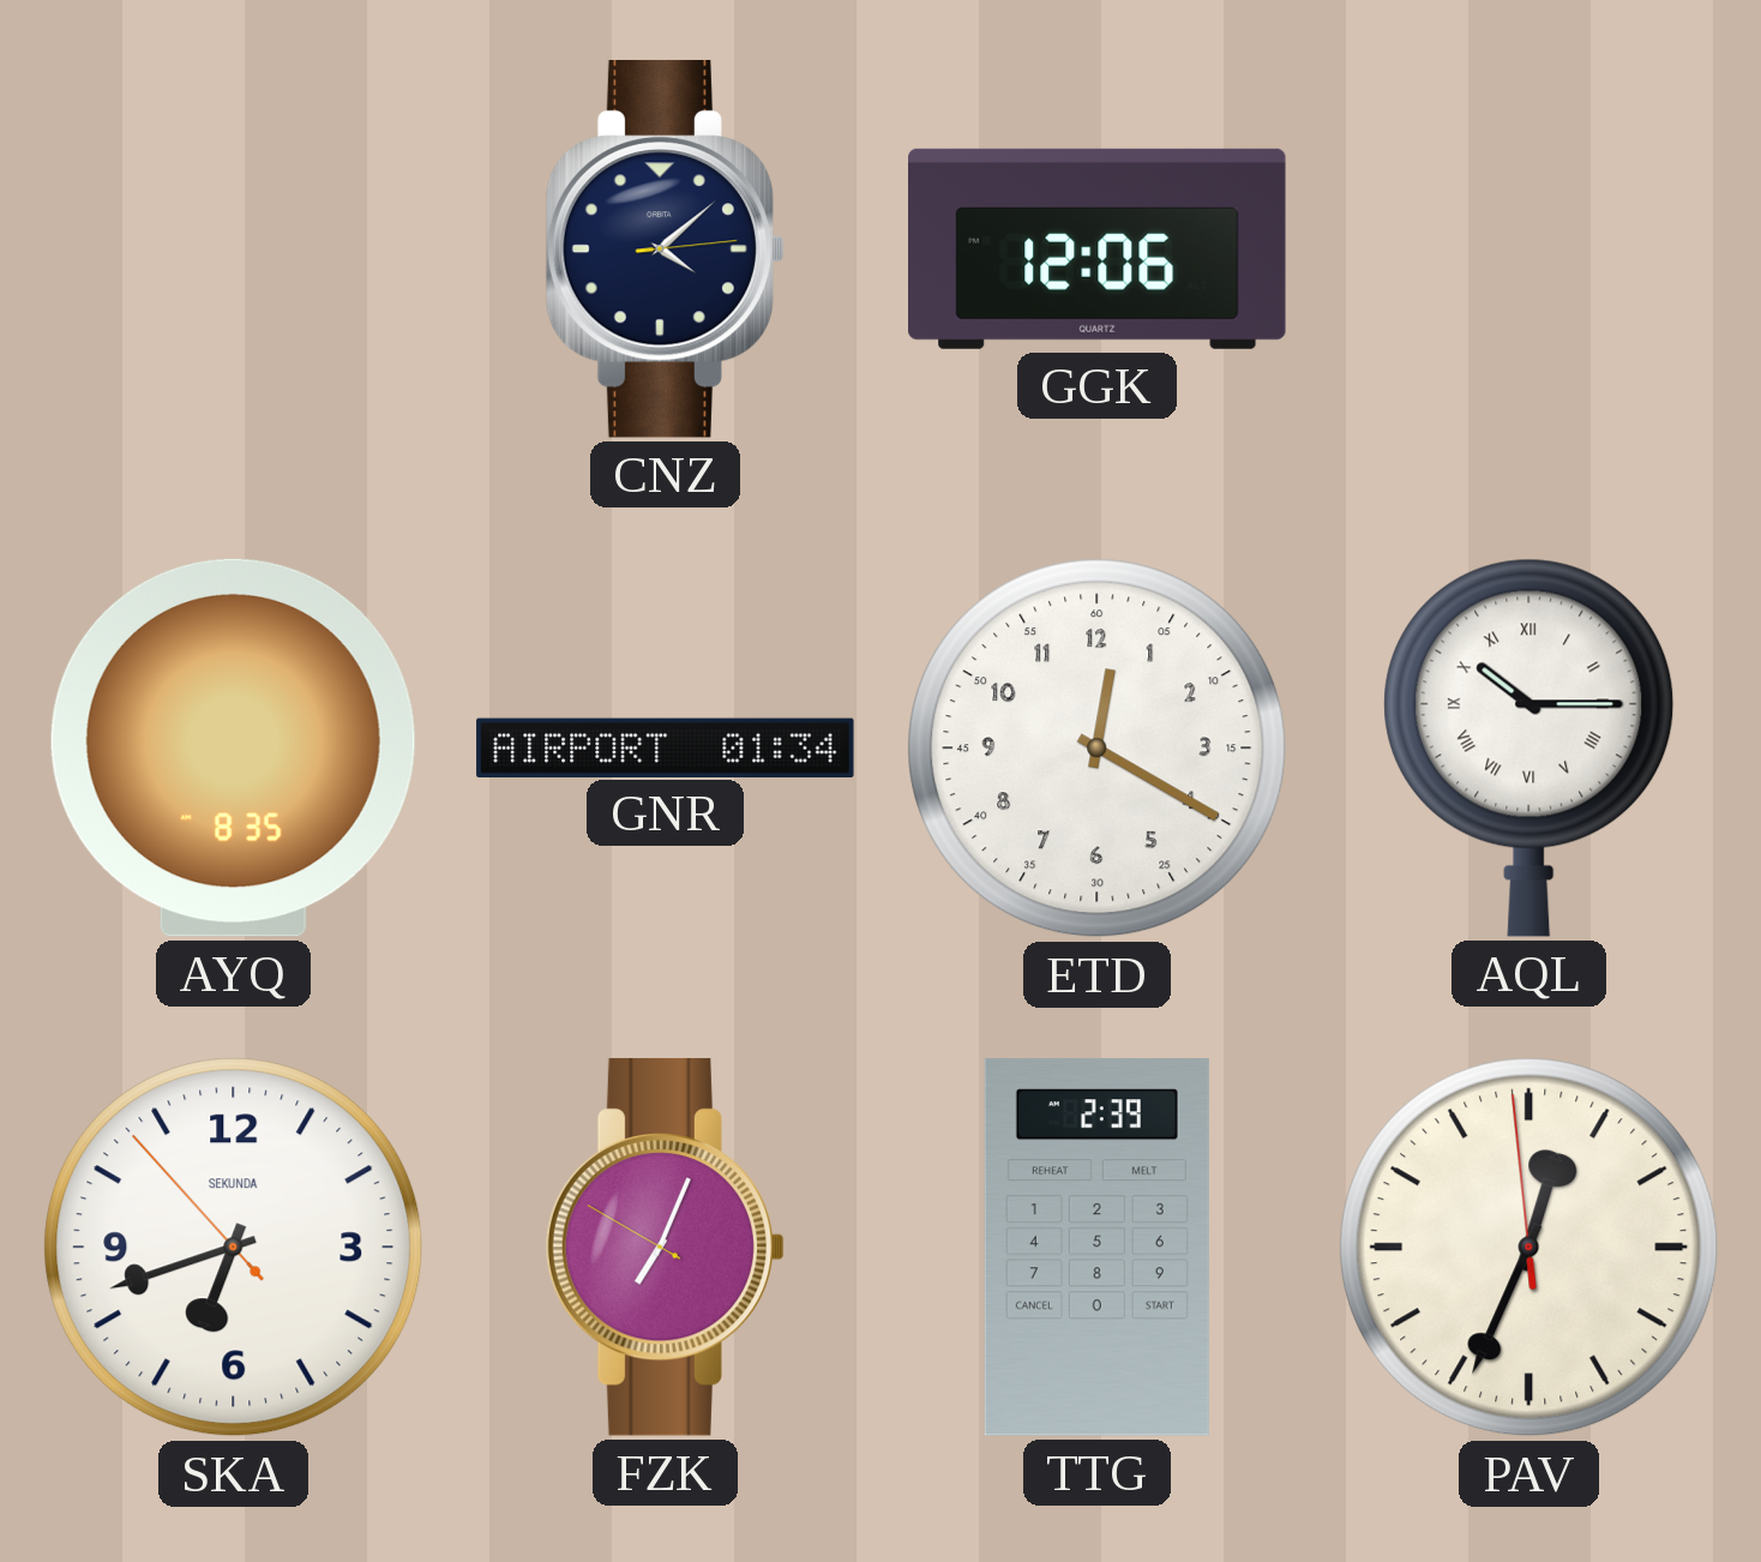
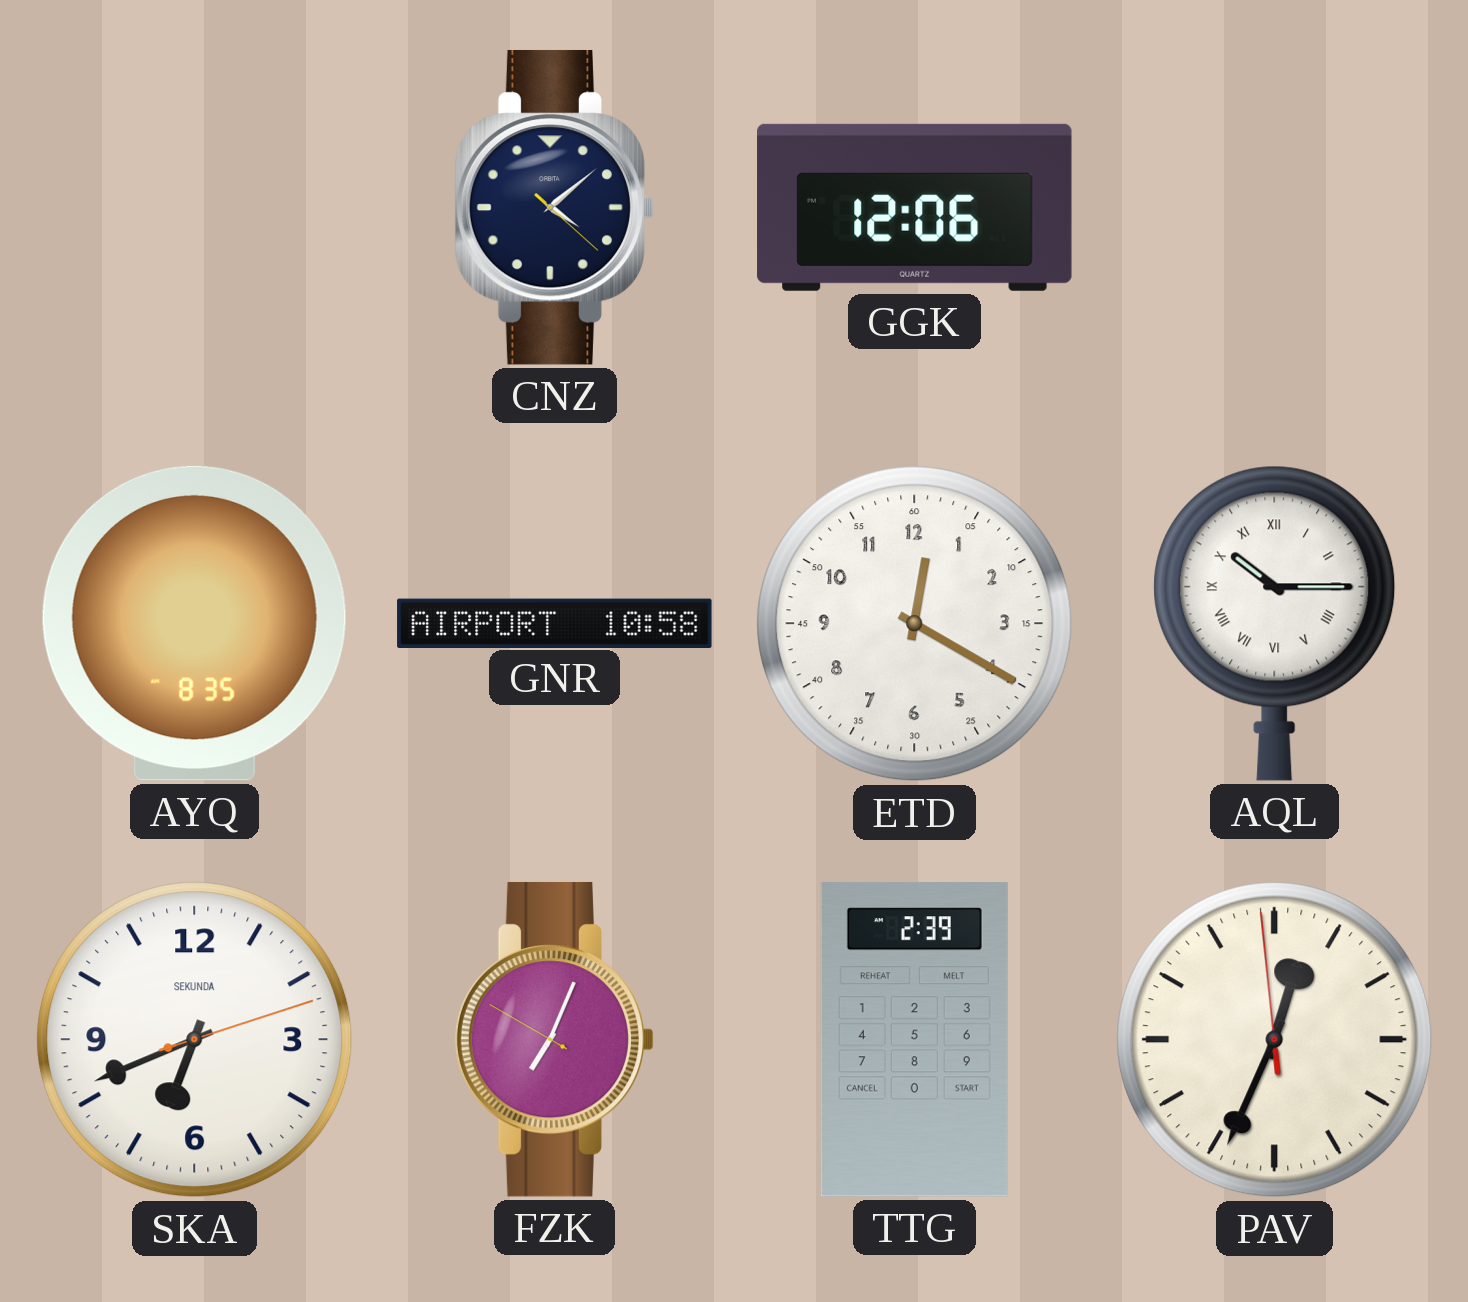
CNZ: 4:08:14 -> 4:08:22 (555, 207)
GNR: 01:34 -> 10:58 (555, 623)
SKA: 6:41:53 -> 6:41:12 (195, 1040)
